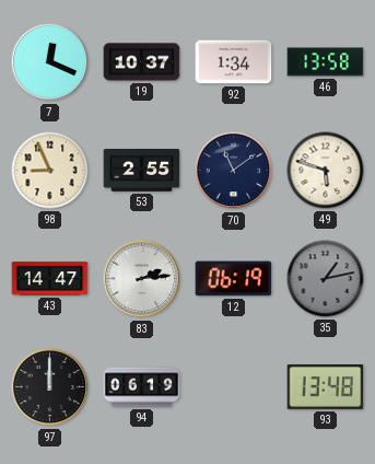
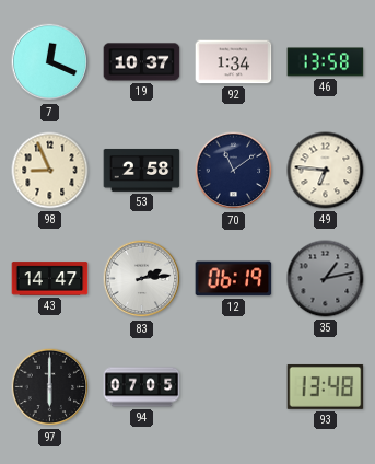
53: 2:55 -> 2:58 (142, 170)
49: 5:48 -> 6:46 (326, 171)
97: 12:00 -> 6:00 (50, 387)
94: 06:19 -> 07:05 (142, 387)
